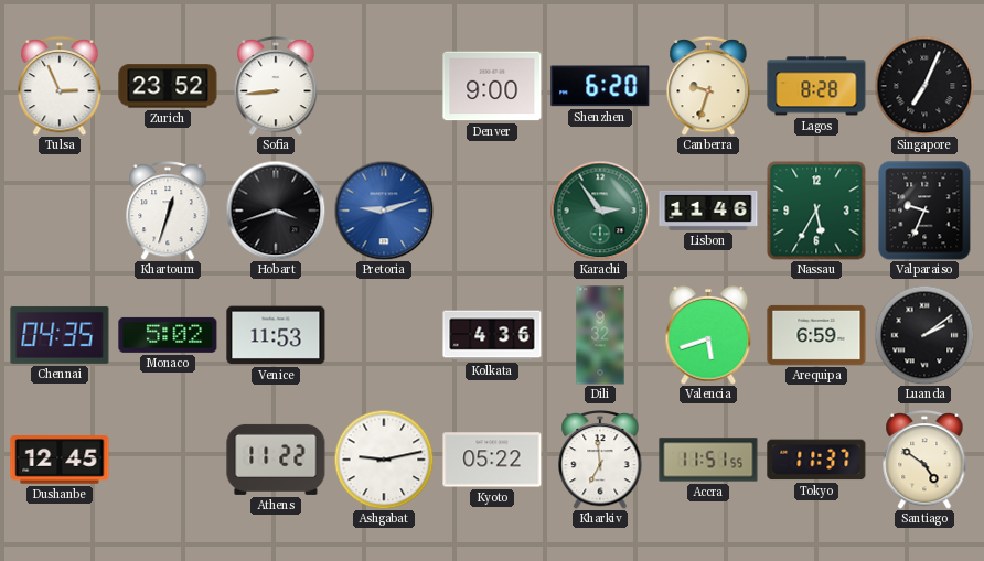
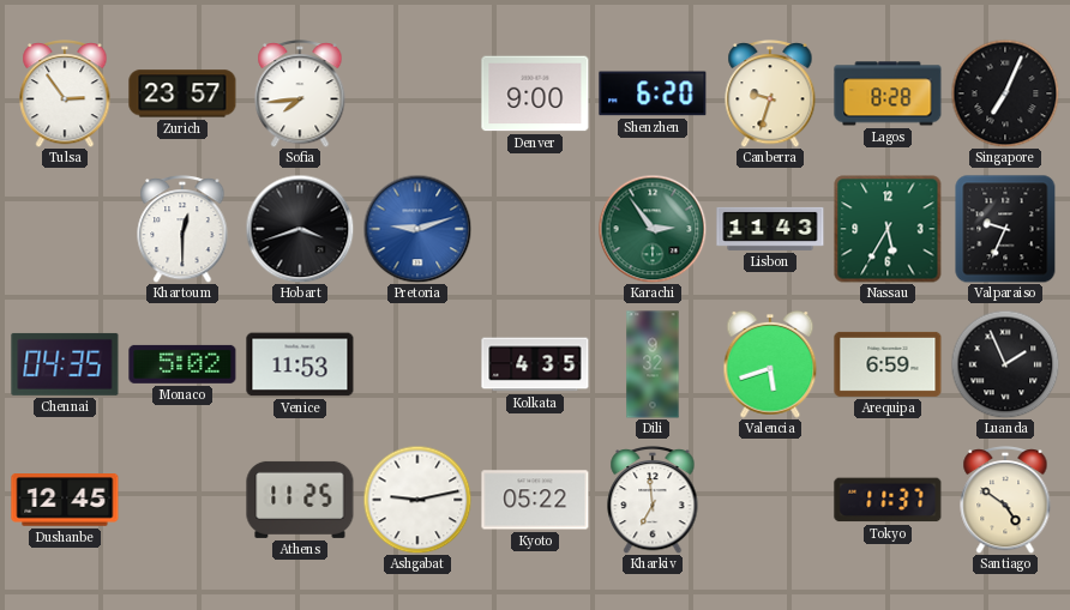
Tulsa: 2:56 -> 2:54 (65, 95)
Zurich: 23:52 -> 23:57 (182, 93)
Sofia: 8:44 -> 7:44 (300, 95)
Khartoum: 12:33 -> 12:30 (182, 230)
Lisbon: 11:46 -> 11:43 (770, 229)
Kolkata: 4:36 -> 4:35 (535, 364)
Luanda: 2:09 -> 1:56 (1005, 364)
Athens: 11:22 -> 11:25 (300, 500)
Accra: 11:51 -> none (708, 460)
